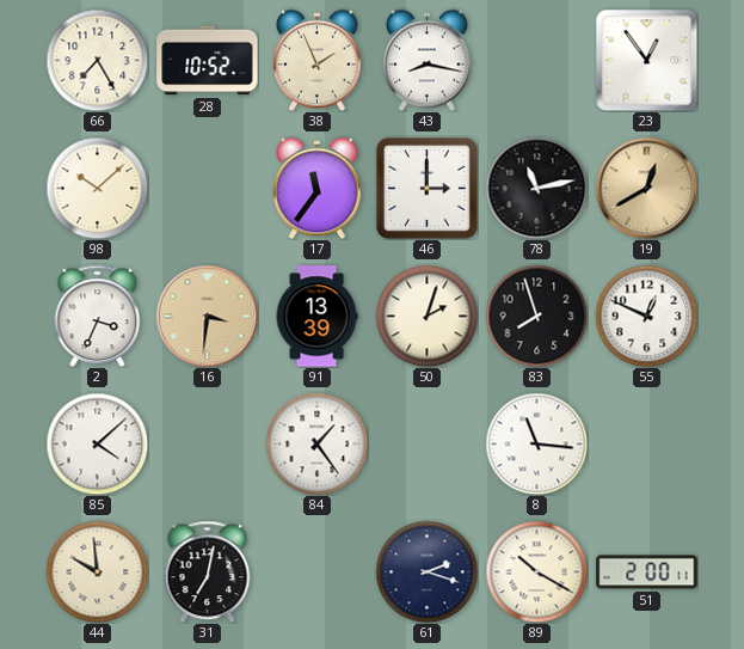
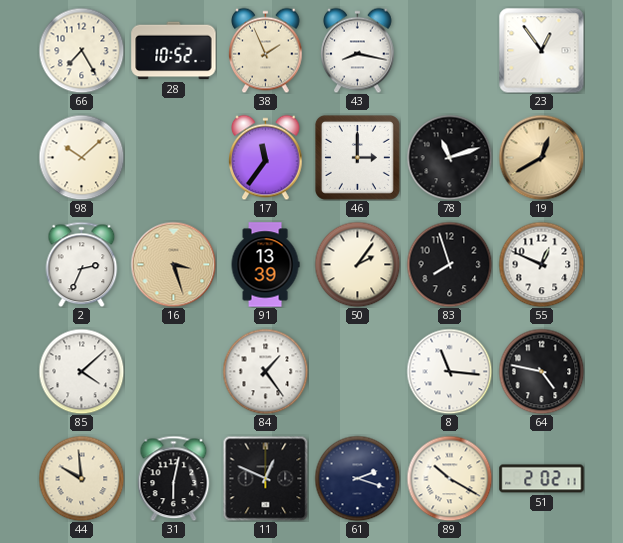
78: 11:13 -> 11:12 (449, 157)
2: 3:34 -> 2:34 (82, 264)
16: 3:31 -> 3:27 (173, 264)
50: 2:03 -> 2:06 (357, 264)
64: none -> 4:47 (541, 371)
31: 7:02 -> 6:02 (174, 478)
11: none -> 12:49 (265, 478)
51: 2:00 -> 2:02 (542, 479)
